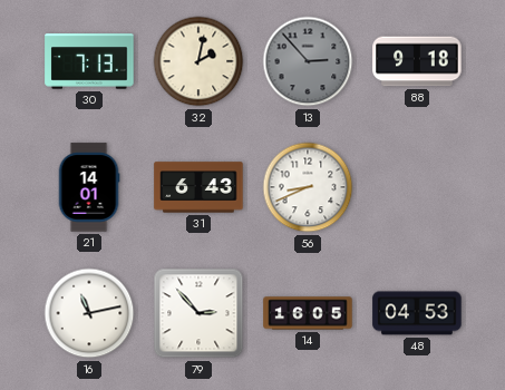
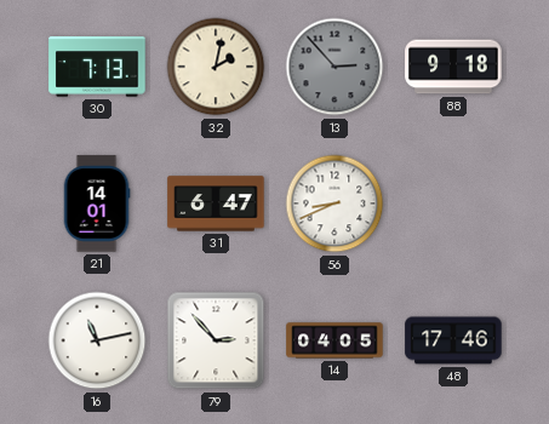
31: 6:43 -> 6:47 (216, 204)
14: 16:05 -> 04:05 (334, 340)
48: 04:53 -> 17:46 (453, 340)
